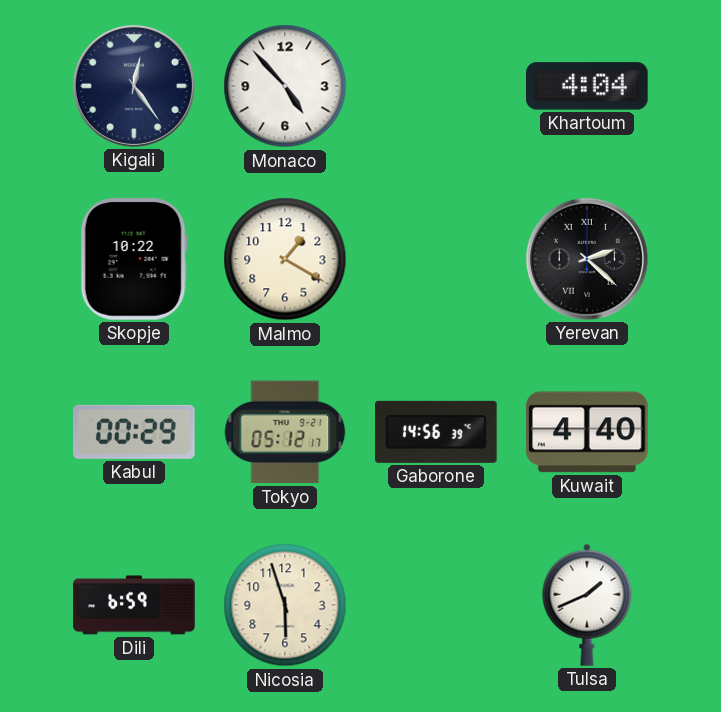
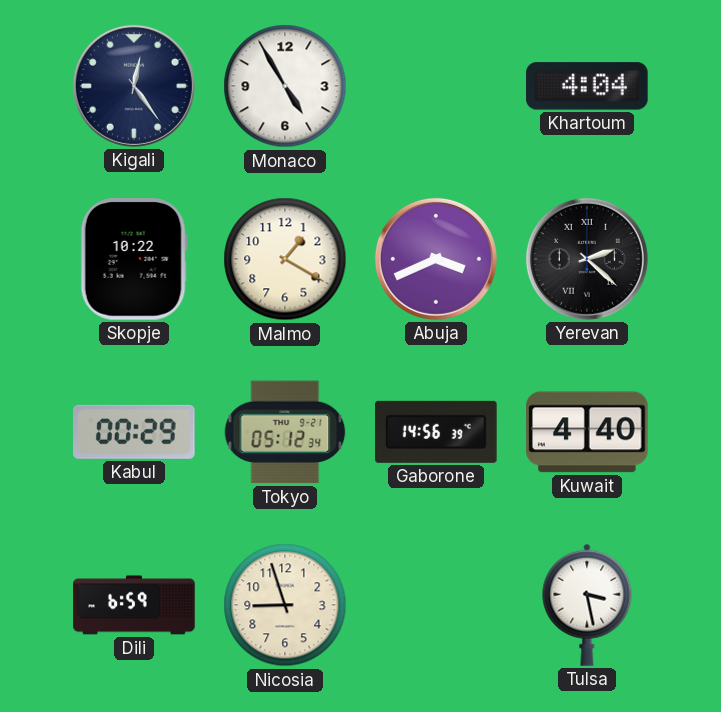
Monaco: 4:53 -> 4:55 (285, 86)
Abuja: none -> 3:41 (436, 259)
Tokyo: 05:12:17 -> 05:12:34 (285, 432)
Nicosia: 5:57 -> 8:57 (285, 605)
Tulsa: 1:41 -> 3:28 (587, 605)
